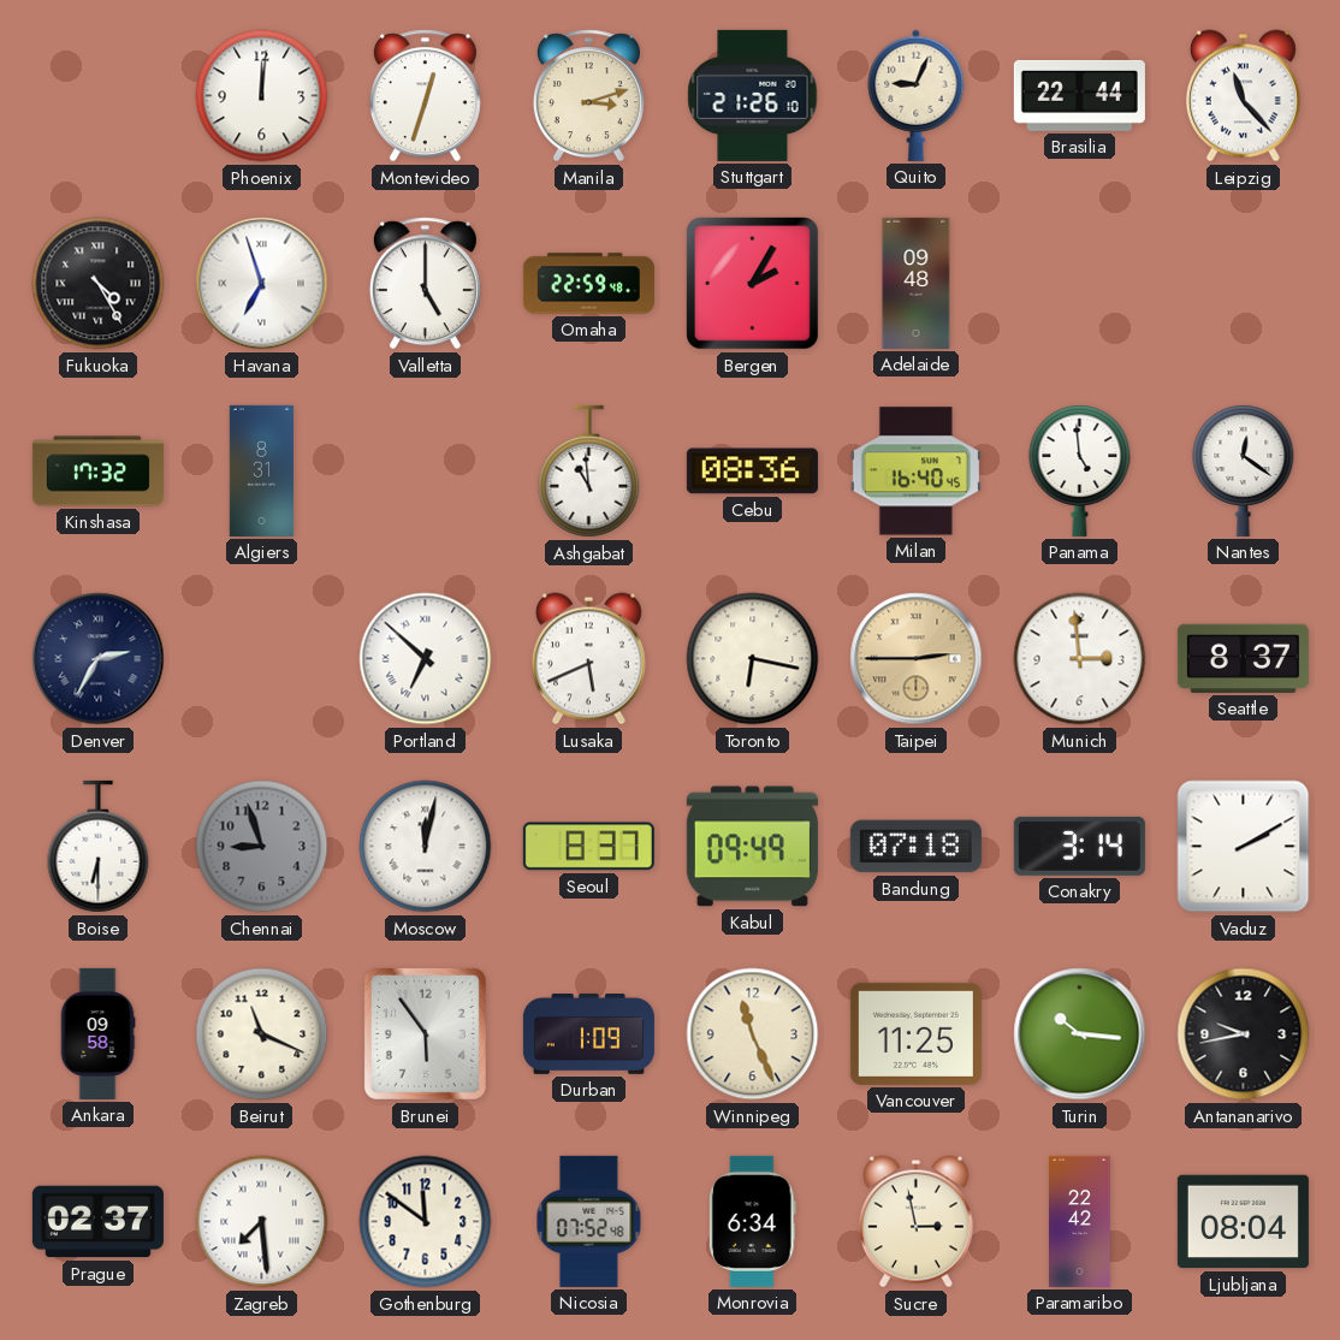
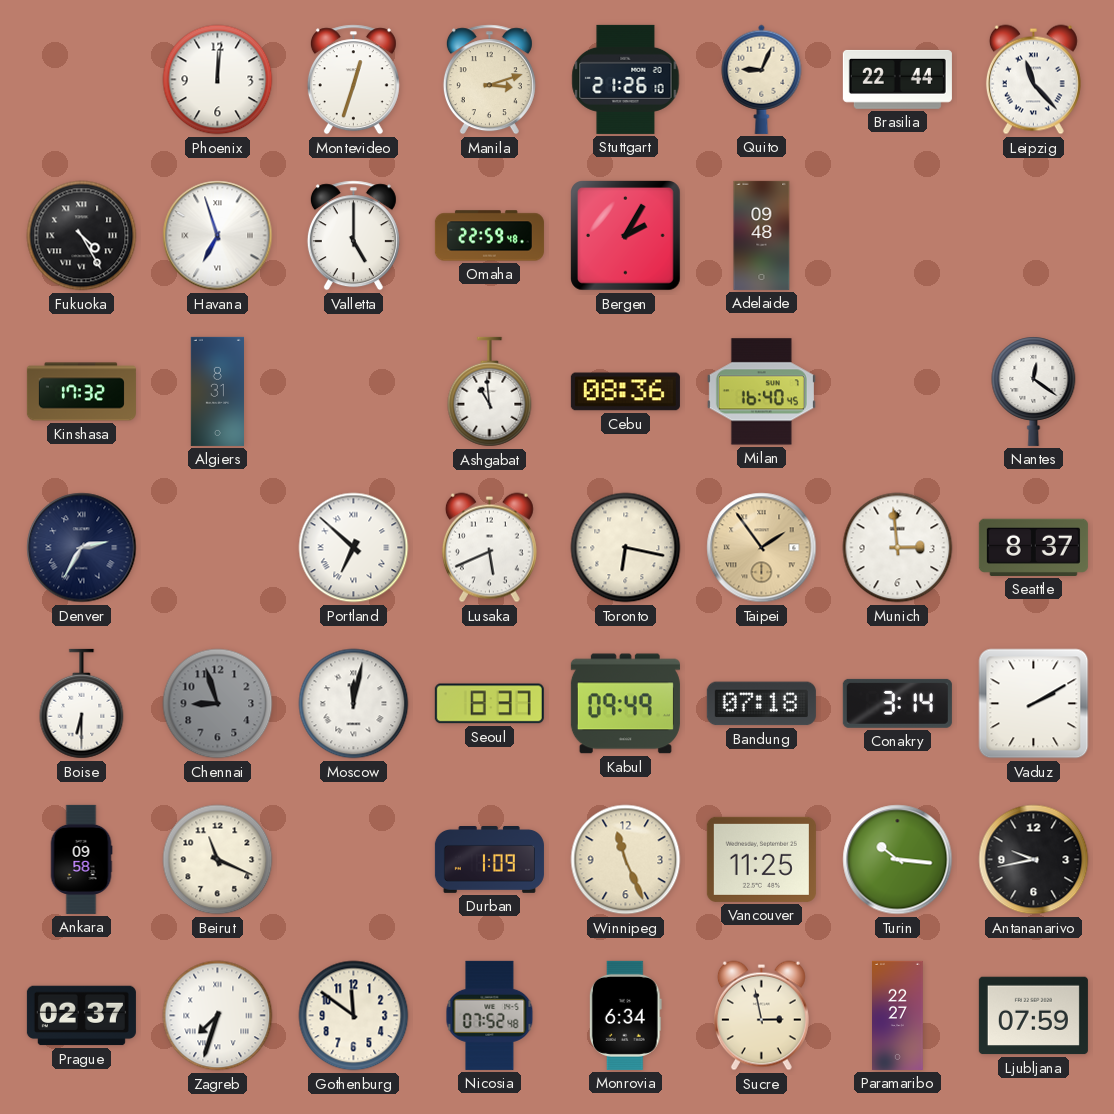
Panama: 4:59 -> none (1080, 470)
Taipei: 2:45 -> 1:54 (762, 548)
Brunei: 5:54 -> none (425, 1033)
Zagreb: 7:29 -> 7:33 (218, 1016)
Paramaribo: 22:42 -> 22:27 (898, 1015)
Ljubljana: 08:04 -> 07:59 (1033, 1016)
